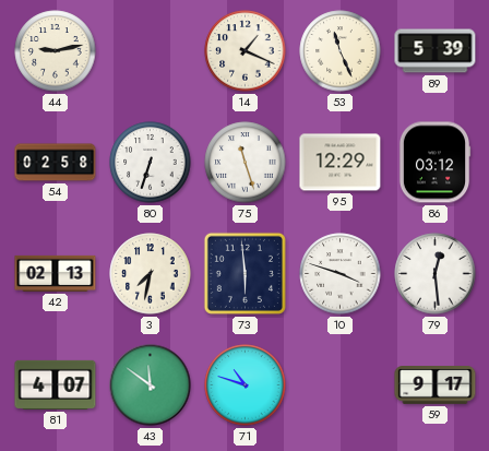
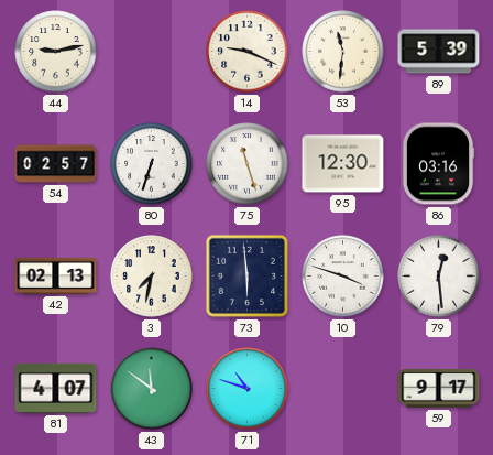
14: 1:19 -> 9:19 (248, 52)
53: 11:26 -> 11:31 (343, 52)
54: 02:58 -> 02:57 (56, 164)
95: 12:29 -> 12:30 (343, 164)
86: 03:12 -> 03:16 (438, 164)
